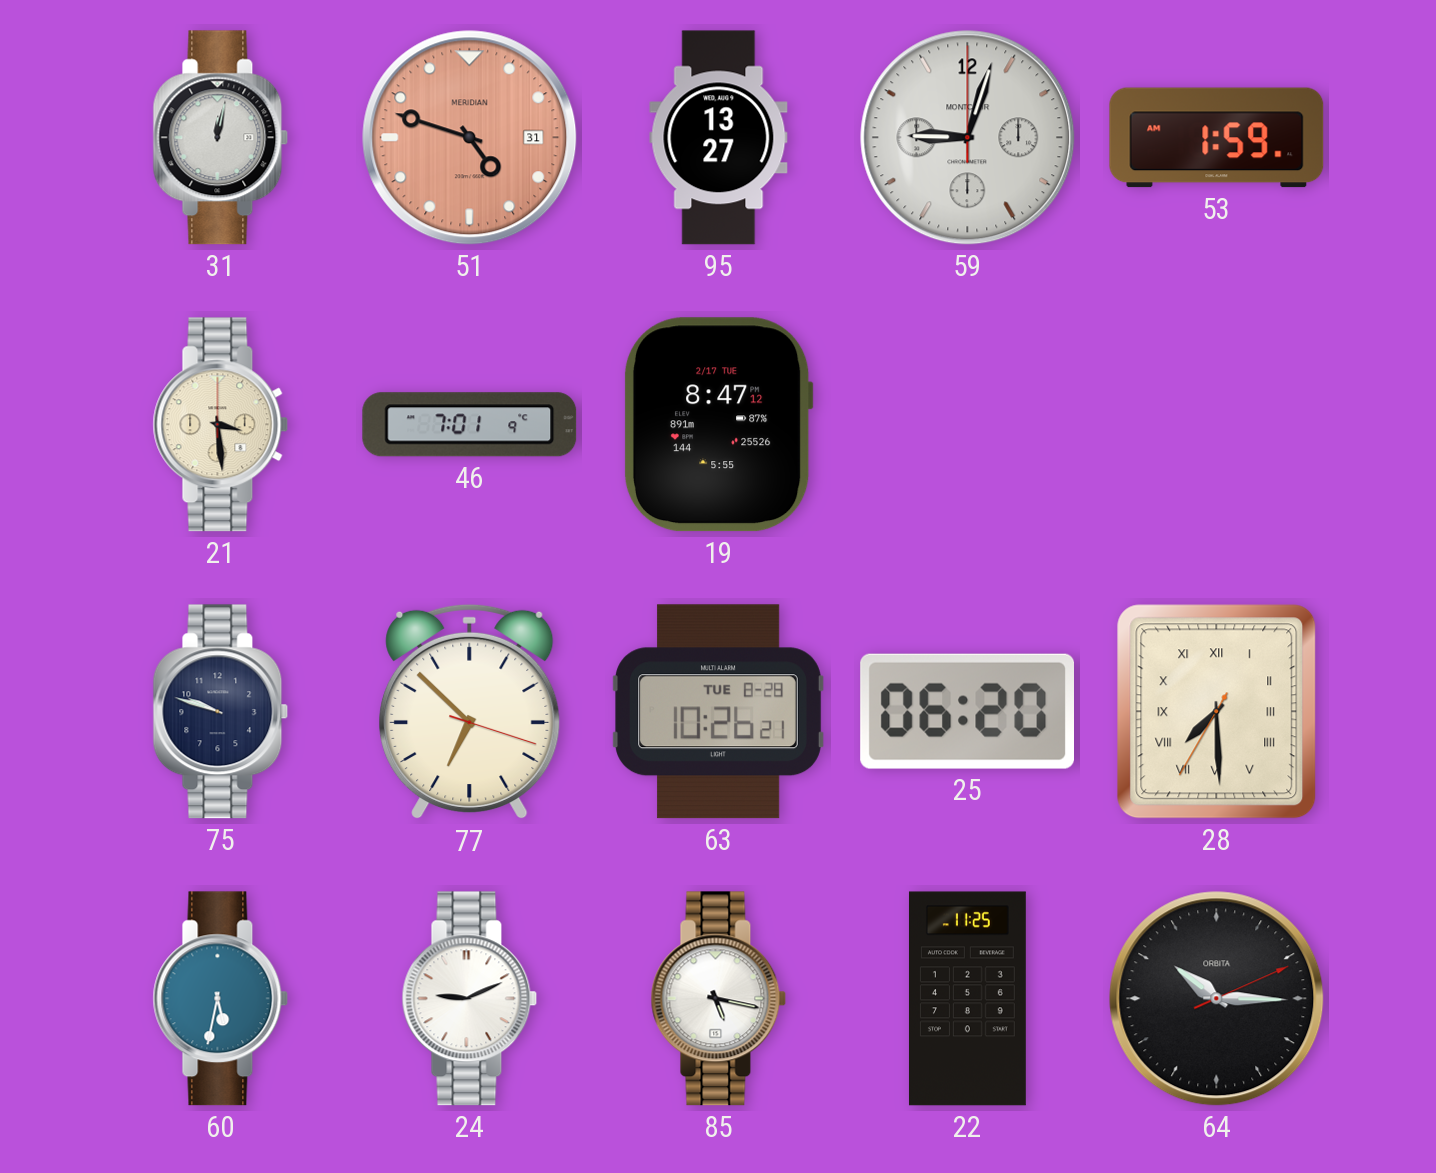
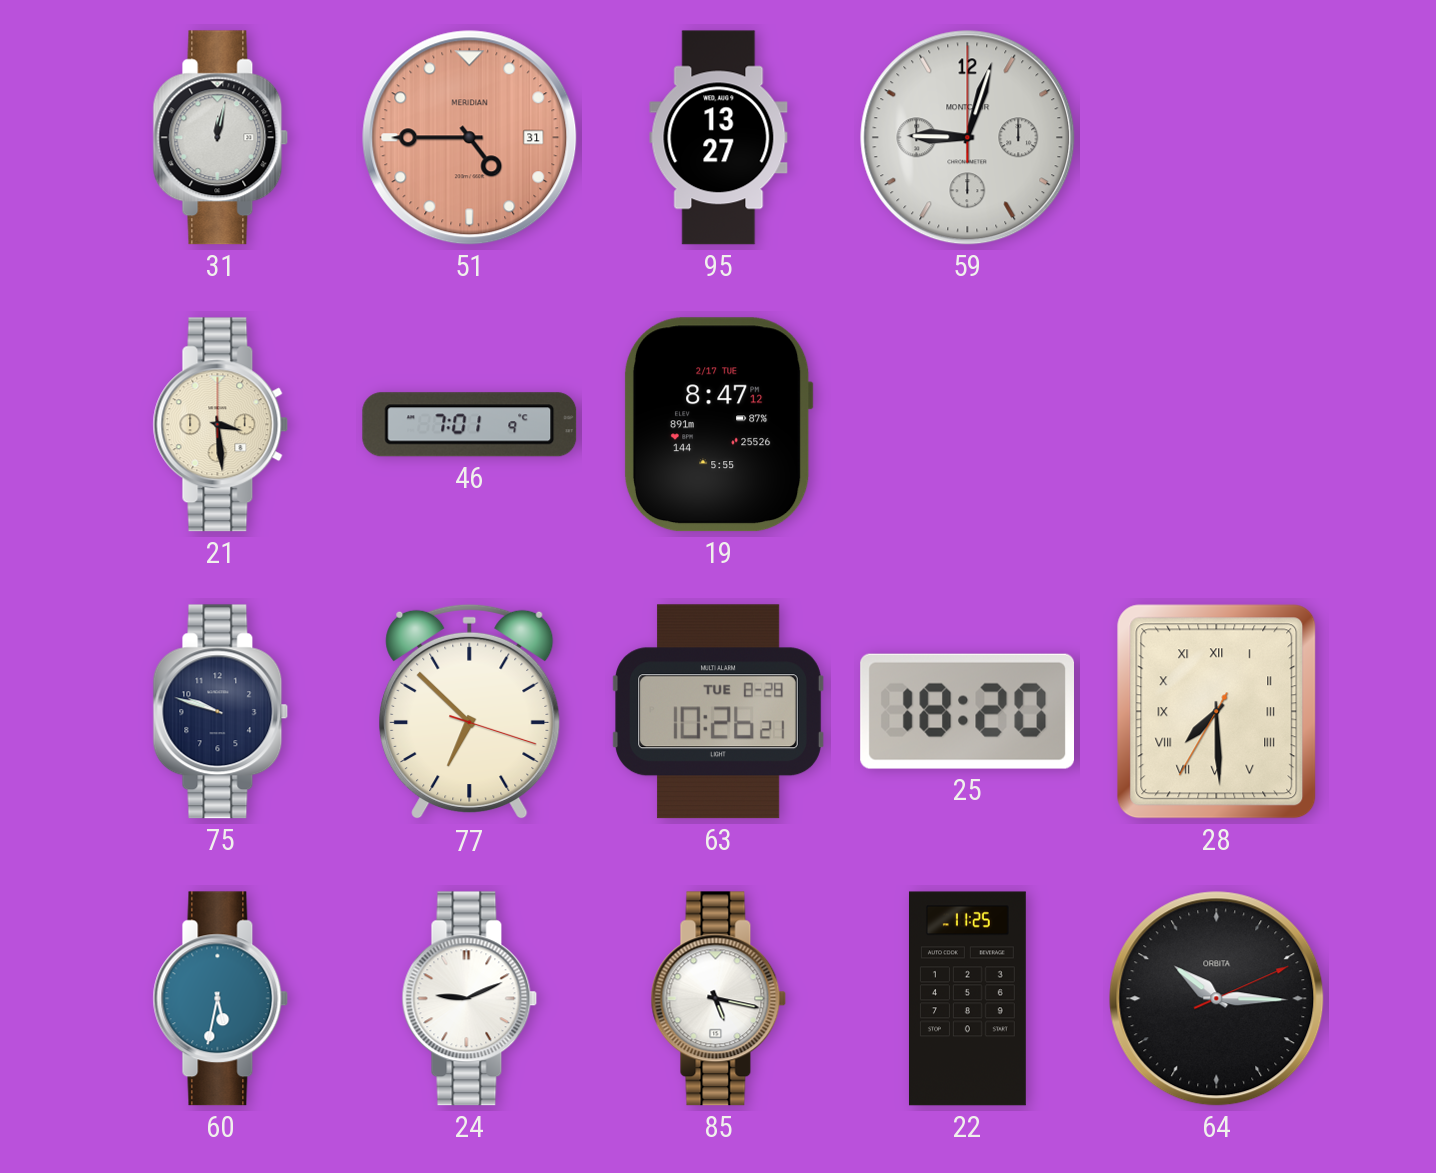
51: 4:48 -> 4:45 (470, 138)
53: 1:59 -> none (1217, 138)
25: 06:20 -> 18:20 (967, 711)
